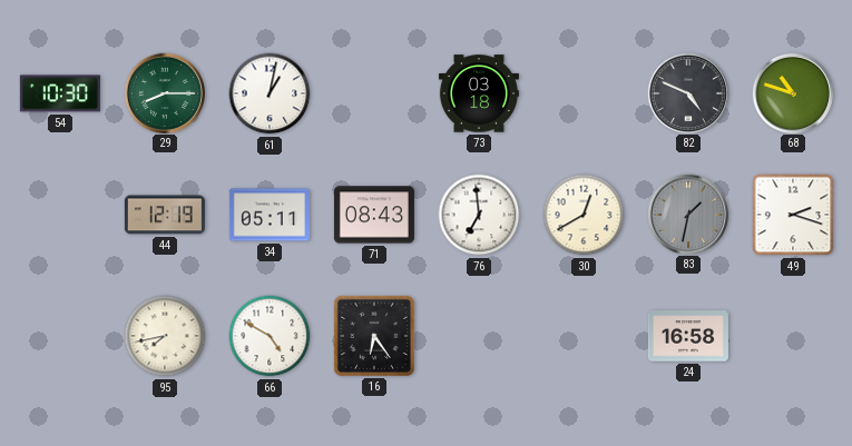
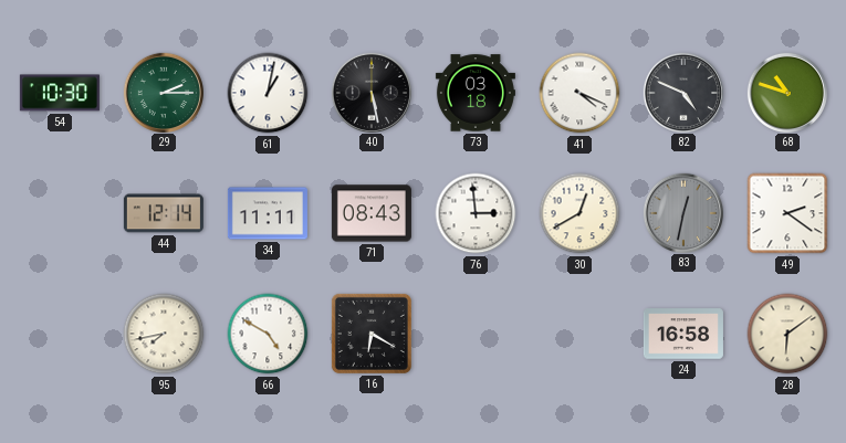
29: 8:15 -> 2:15 (163, 92)
40: none -> 5:28 (370, 92)
41: none -> 4:19 (579, 93)
44: 12:19 -> 12:14 (164, 213)
34: 05:11 -> 11:11 (268, 213)
76: 6:59 -> 2:59 (476, 213)
83: 1:32 -> 12:32 (682, 212)
49: 2:18 -> 2:21 (787, 213)
16: 6:24 -> 6:20 (372, 334)
28: none -> 6:09 (787, 334)
